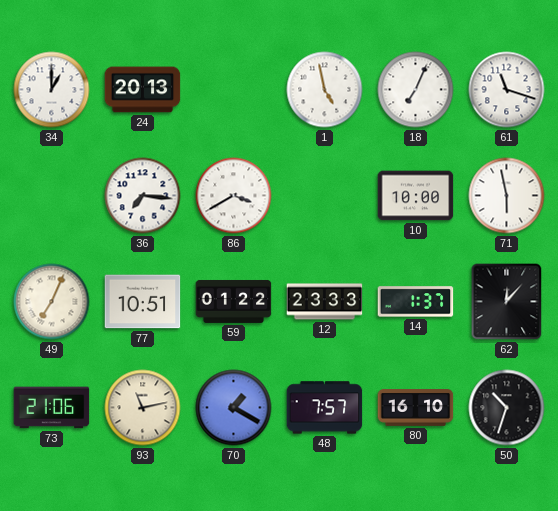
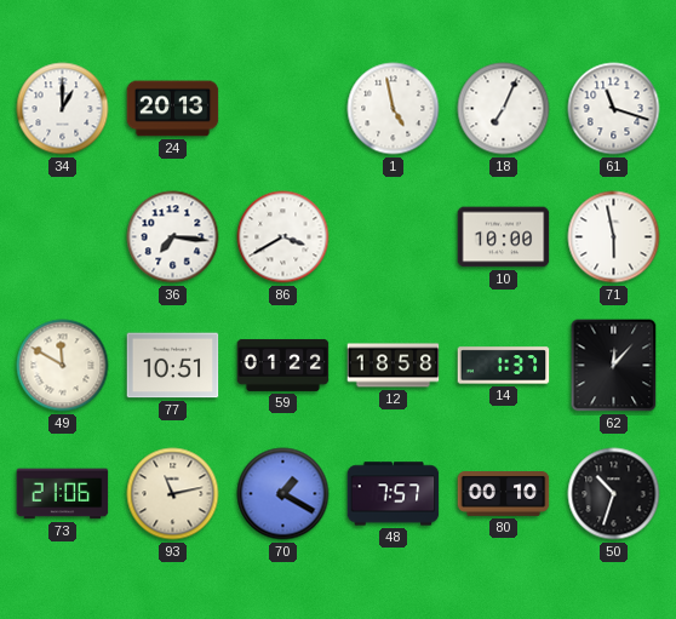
49: 7:04 -> 11:50 (63, 366)
12: 23:33 -> 18:58 (394, 366)
80: 16:10 -> 00:10 (504, 494)
